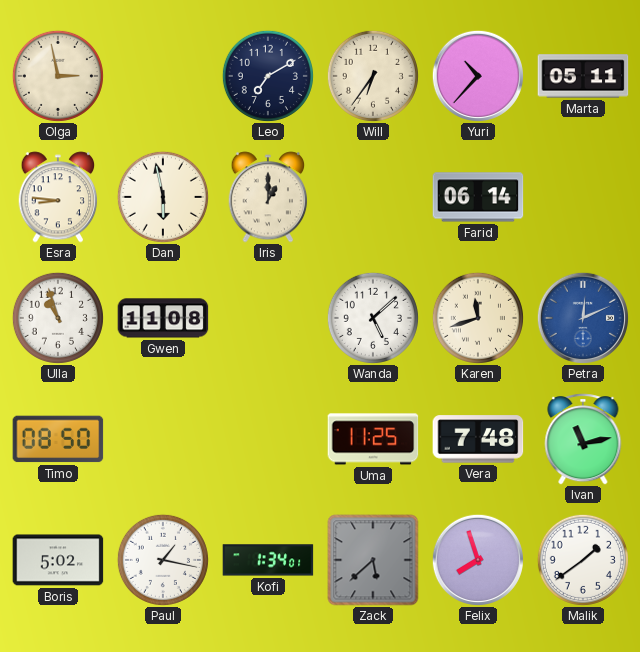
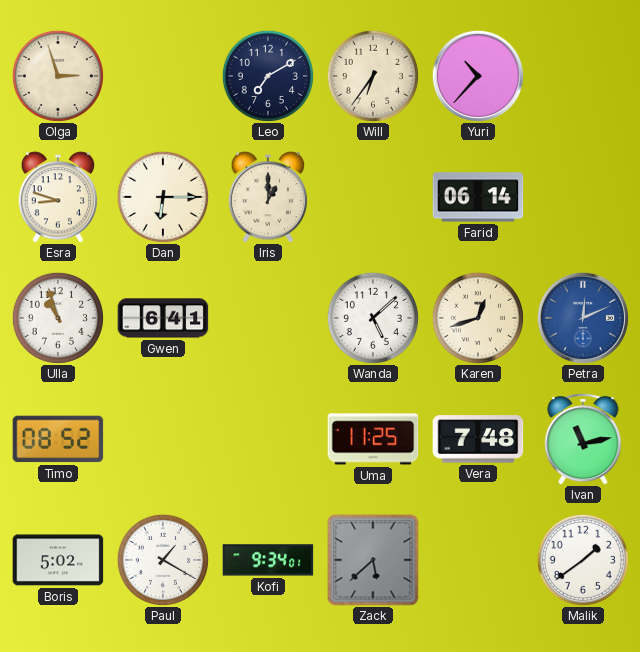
Olga: 2:58 -> 2:57 (58, 76)
Marta: 05:11 -> none (583, 76)
Esra: 8:46 -> 8:48 (58, 197)
Dan: 5:58 -> 6:15 (163, 197)
Gwen: 11:08 -> 6:41 (163, 318)
Karen: 11:42 -> 12:42 (478, 318)
Timo: 08:50 -> 08:52 (58, 439)
Paul: 1:17 -> 1:20 (163, 560)
Kofi: 1:34 -> 9:34 (268, 560)
Felix: 7:57 -> none (478, 560)
